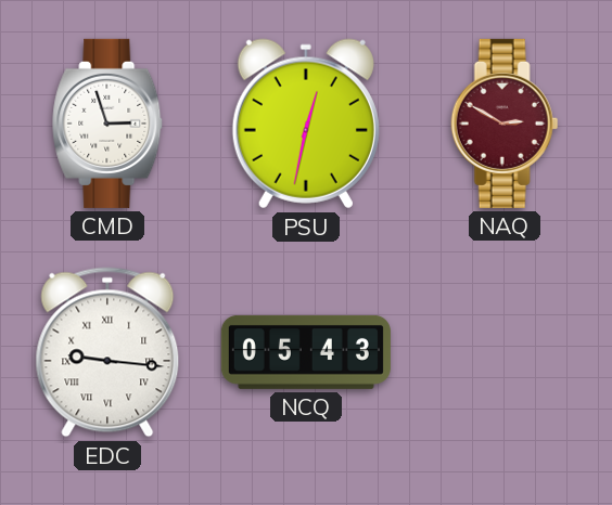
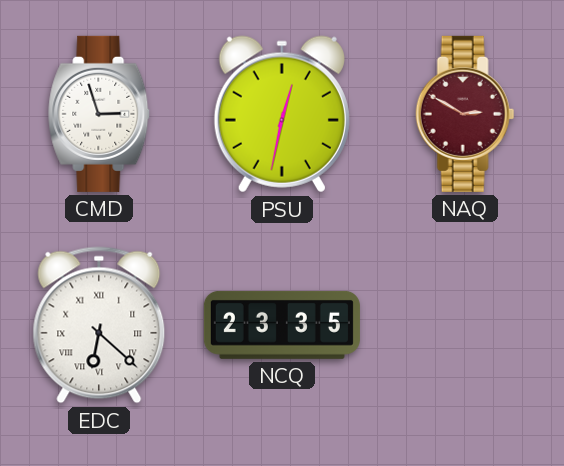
EDC: 9:16 -> 6:22 (99, 325)
NCQ: 05:43 -> 23:35 (282, 325)
